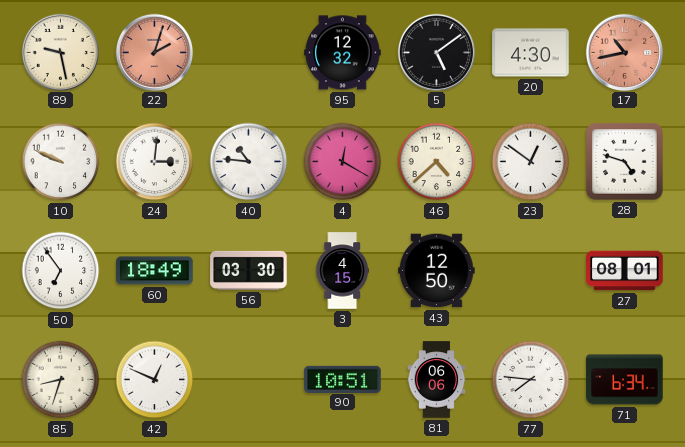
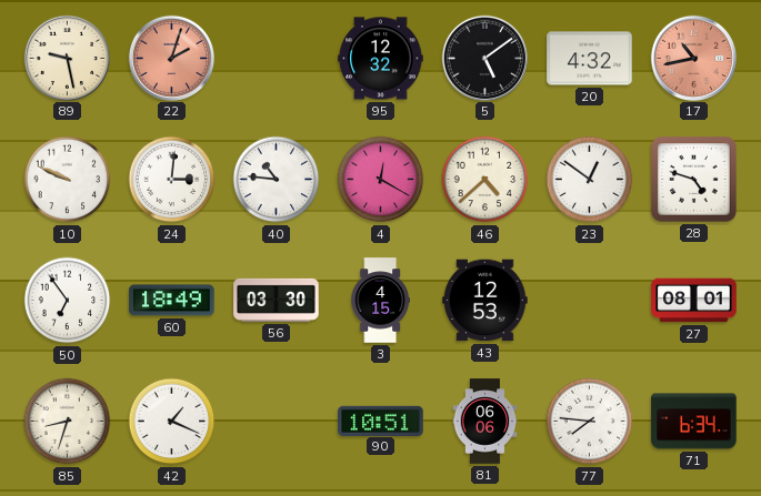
20: 4:30 -> 4:32 (590, 59)
43: 12:50 -> 12:53 (485, 301)
42: 12:49 -> 1:19 (172, 422)
